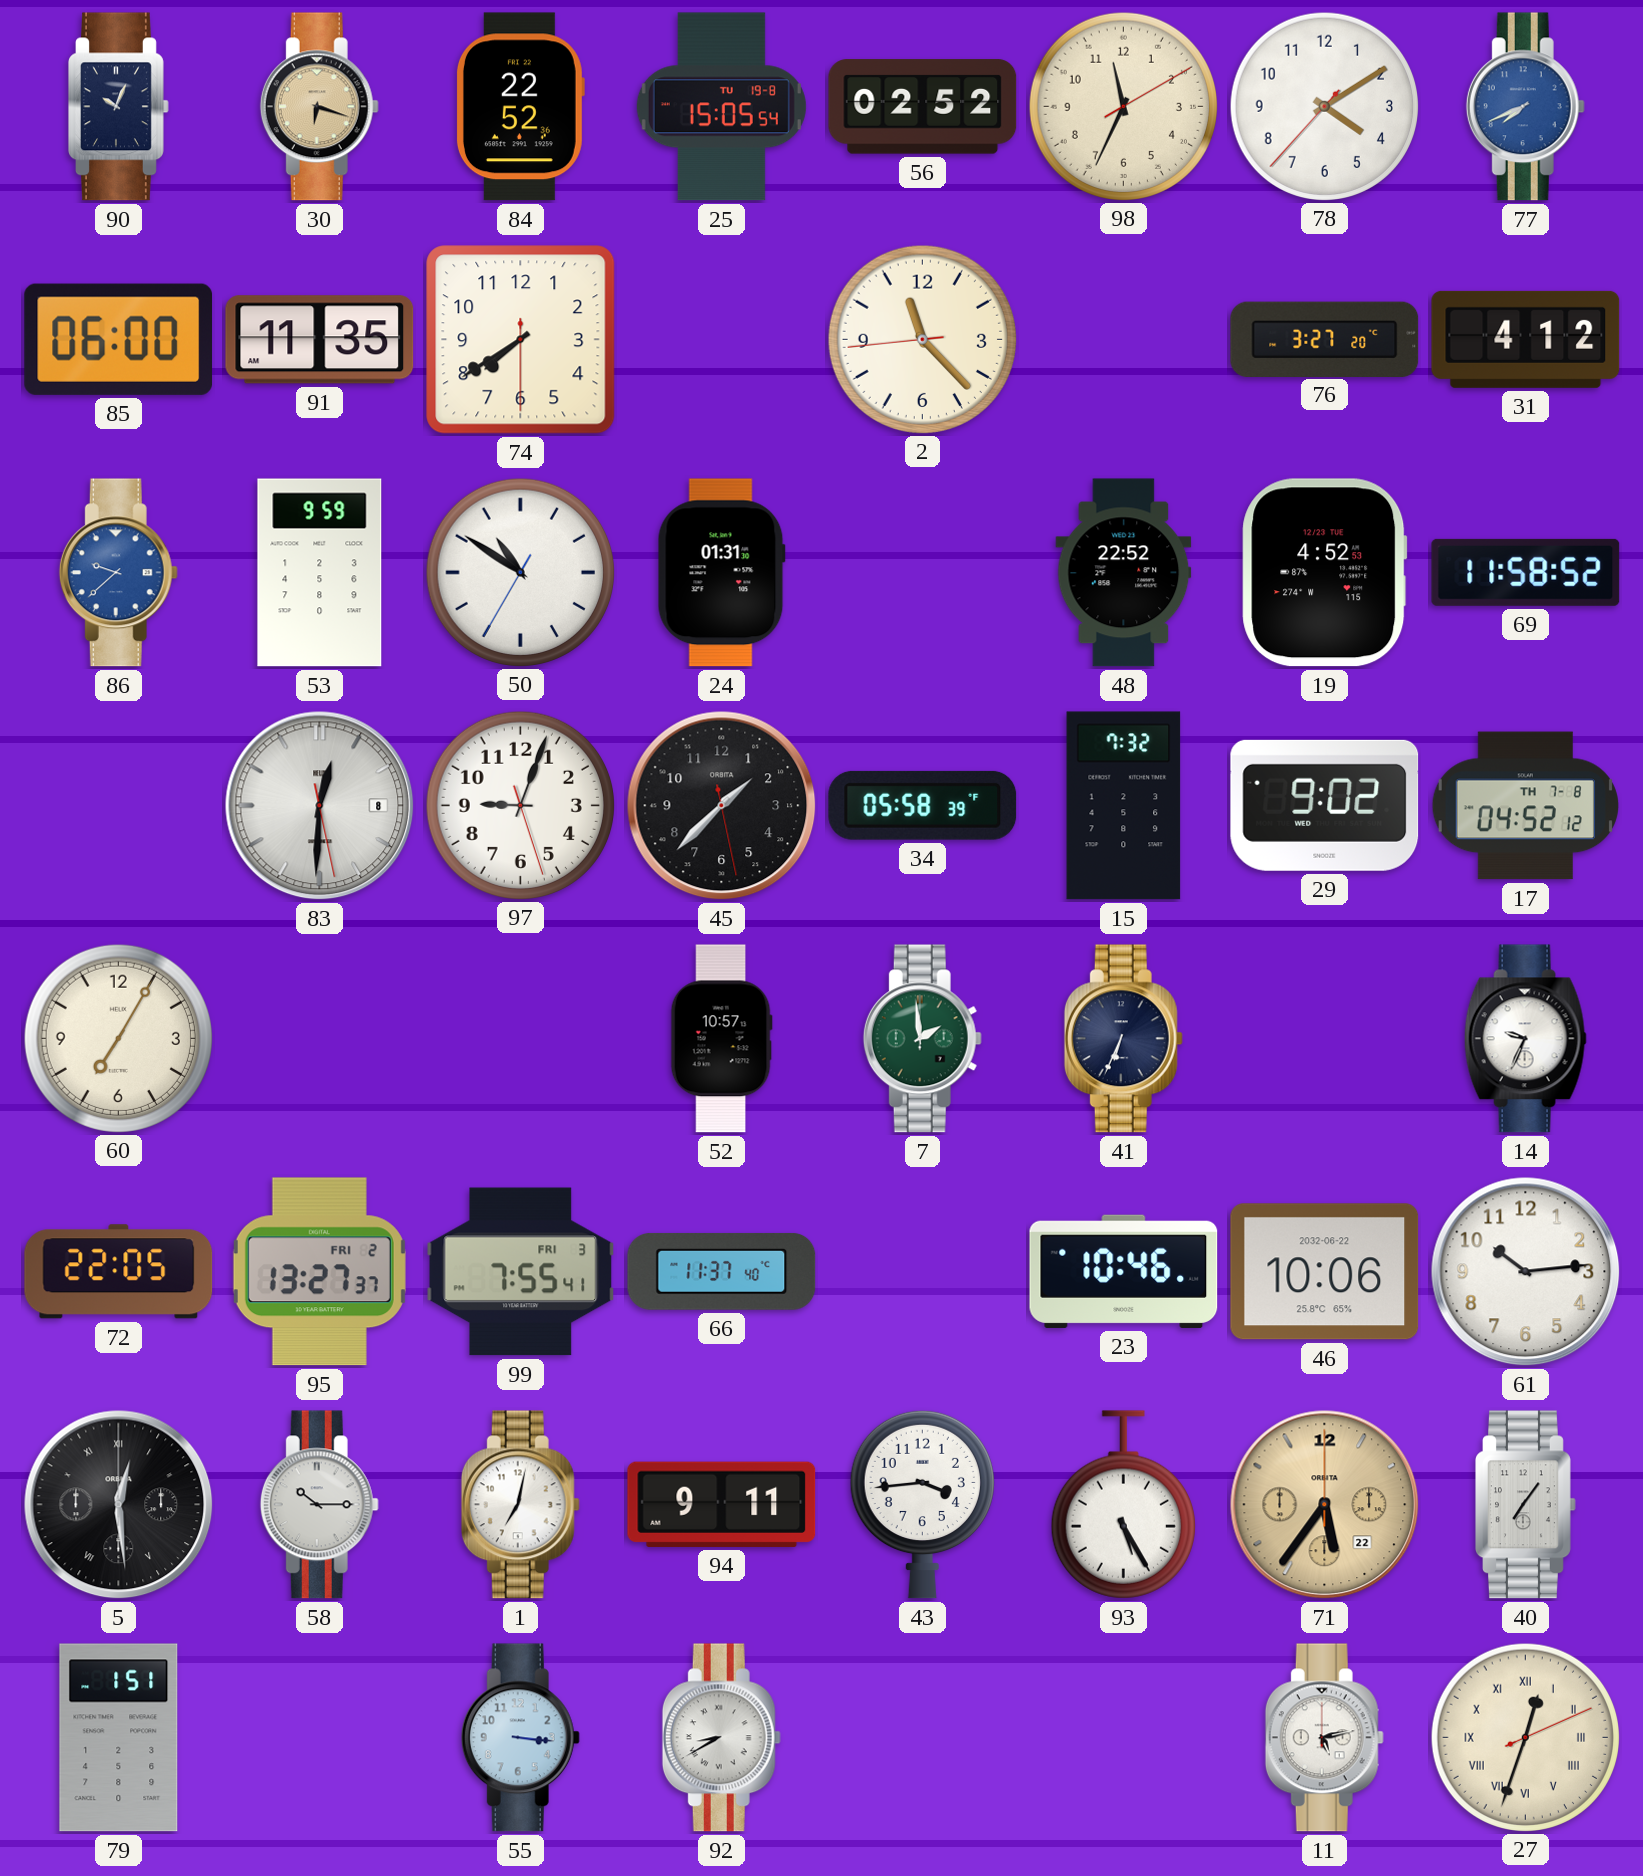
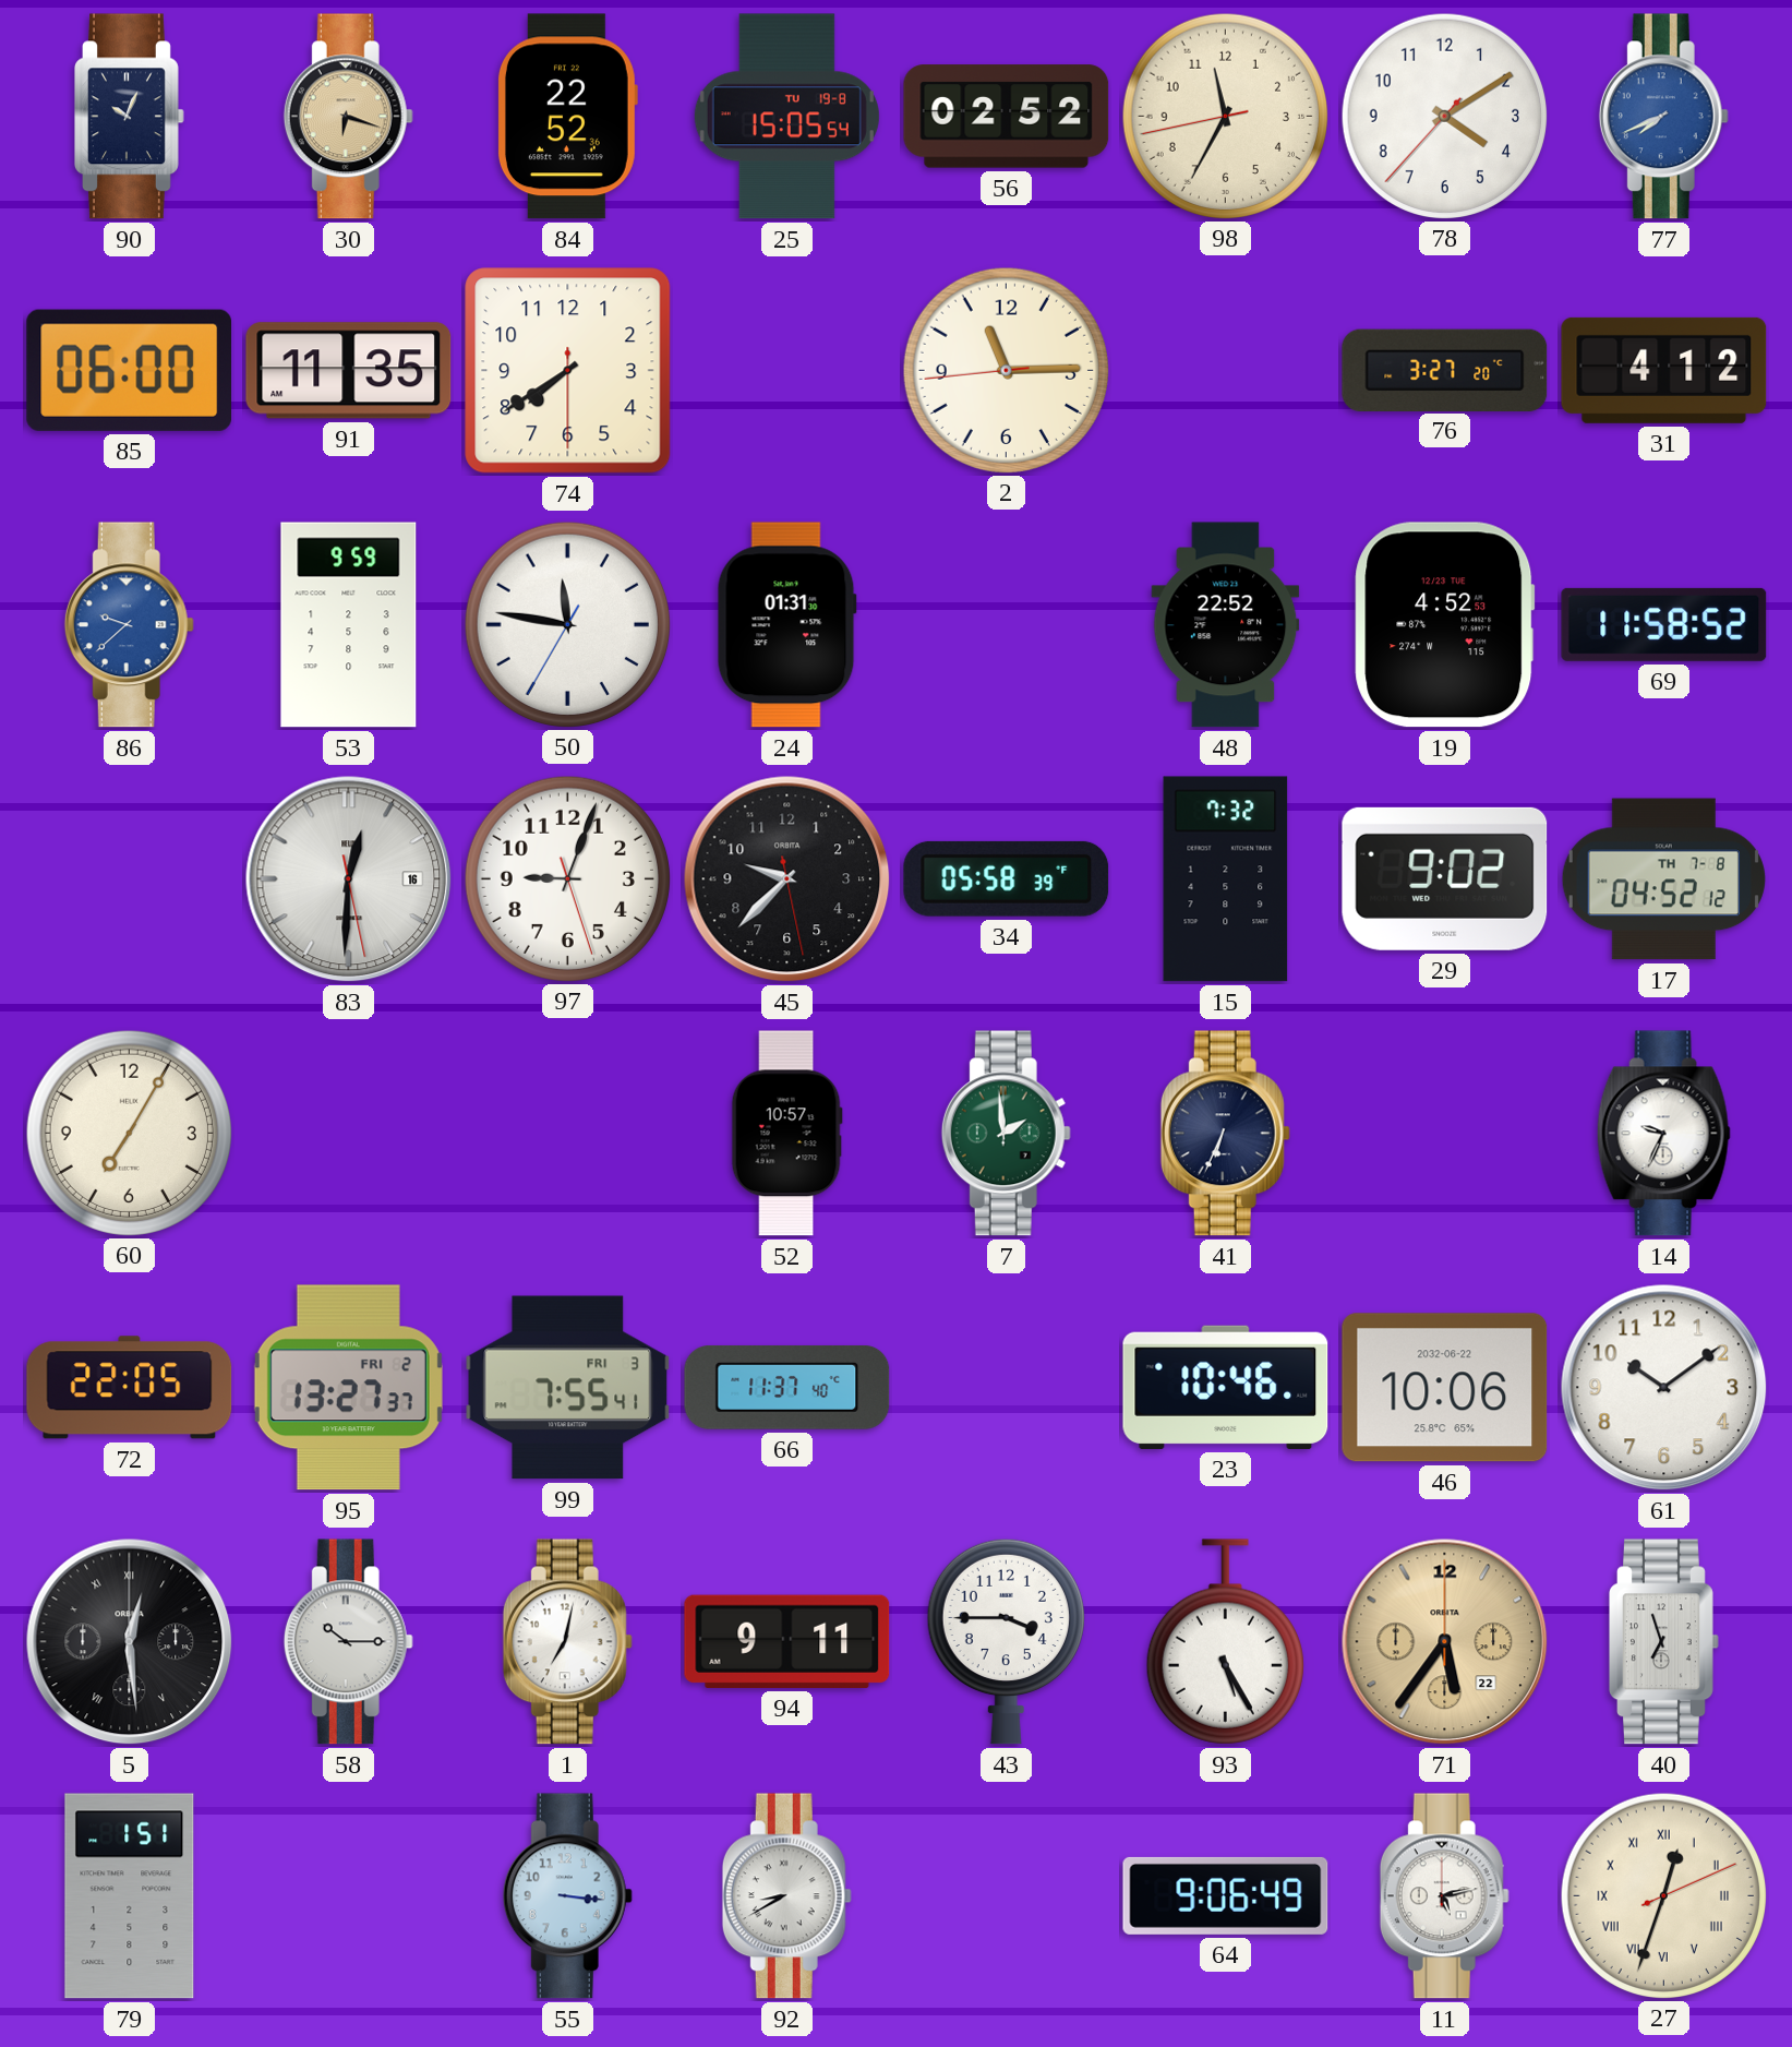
98: 11:34:10 -> 11:34:43 (1225, 116)
2: 11:22 -> 11:14 (1006, 370)
50: 10:50 -> 11:46 (567, 624)
83 date: 8 -> 16 (349, 879)
45: 1:37 -> 9:37 (787, 879)
61: 10:14 -> 10:09 (1664, 1388)
43: 3:44 -> 3:45 (1006, 1641)
40: 7:06 -> 6:57 (1664, 1642)
64: none -> 9:06 (1226, 1895)
